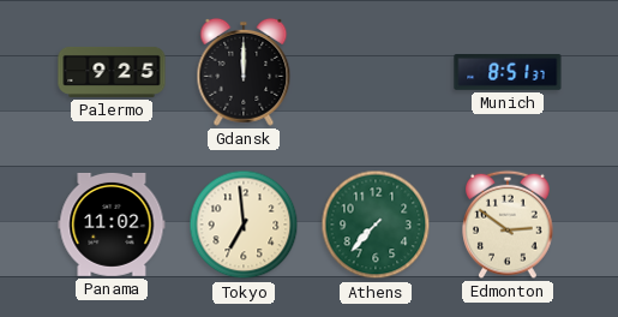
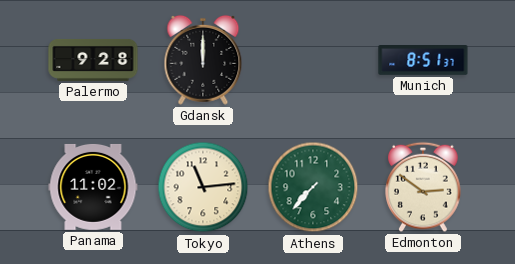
Palermo: 9:25 -> 9:28 (93, 60)
Tokyo: 6:59 -> 11:14 (203, 187)
